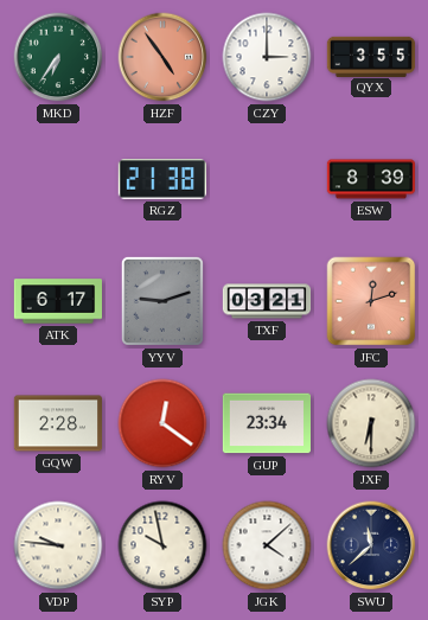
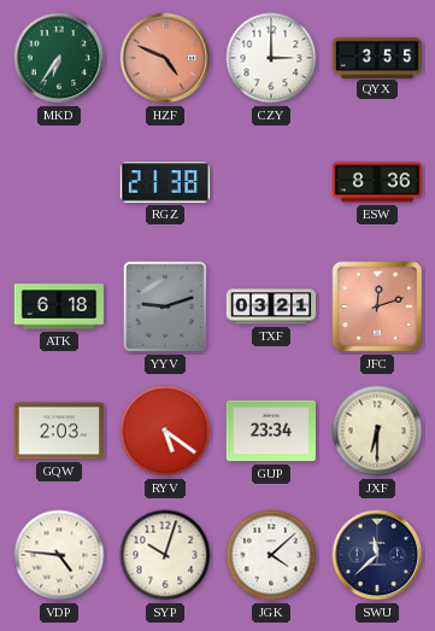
HZF: 4:54 -> 4:49 (165, 58)
ESW: 8:39 -> 8:36 (377, 182)
ATK: 6:17 -> 6:18 (58, 306)
GQW: 2:28 -> 2:03 (58, 431)
RYV: 12:21 -> 5:21 (165, 431)
VDP: 9:46 -> 4:46 (59, 555)
SYP: 9:58 -> 10:03 (165, 555)
